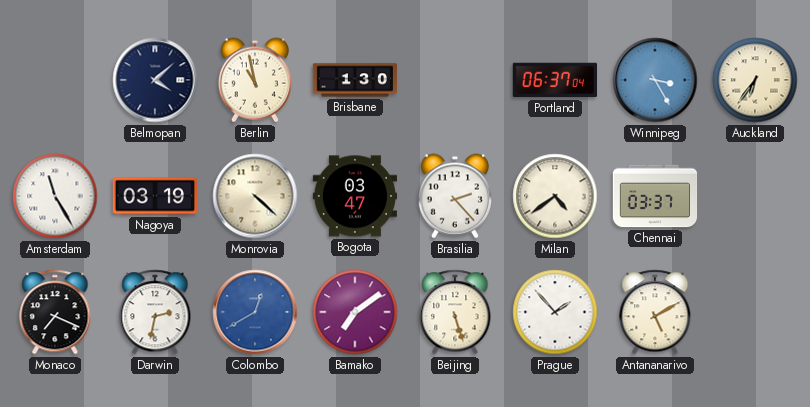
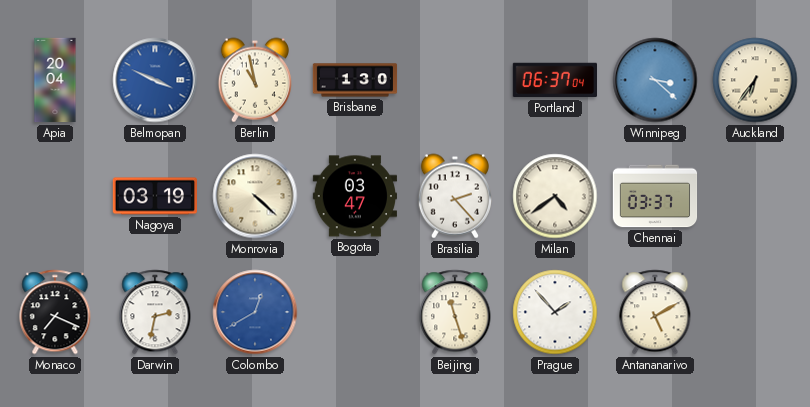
Apia: none -> 20:04 (55, 80)
Belmopan: 4:08 -> 3:49 (155, 80)
Belmopan dial: navy -> blue (155, 80)
Winnipeg: 3:25 -> 3:22 (655, 80)
Amsterdam: 11:25 -> none (55, 196)
Bamako: 7:09 -> none (355, 312)
Beijing: 5:27 -> 11:27 (455, 312)
